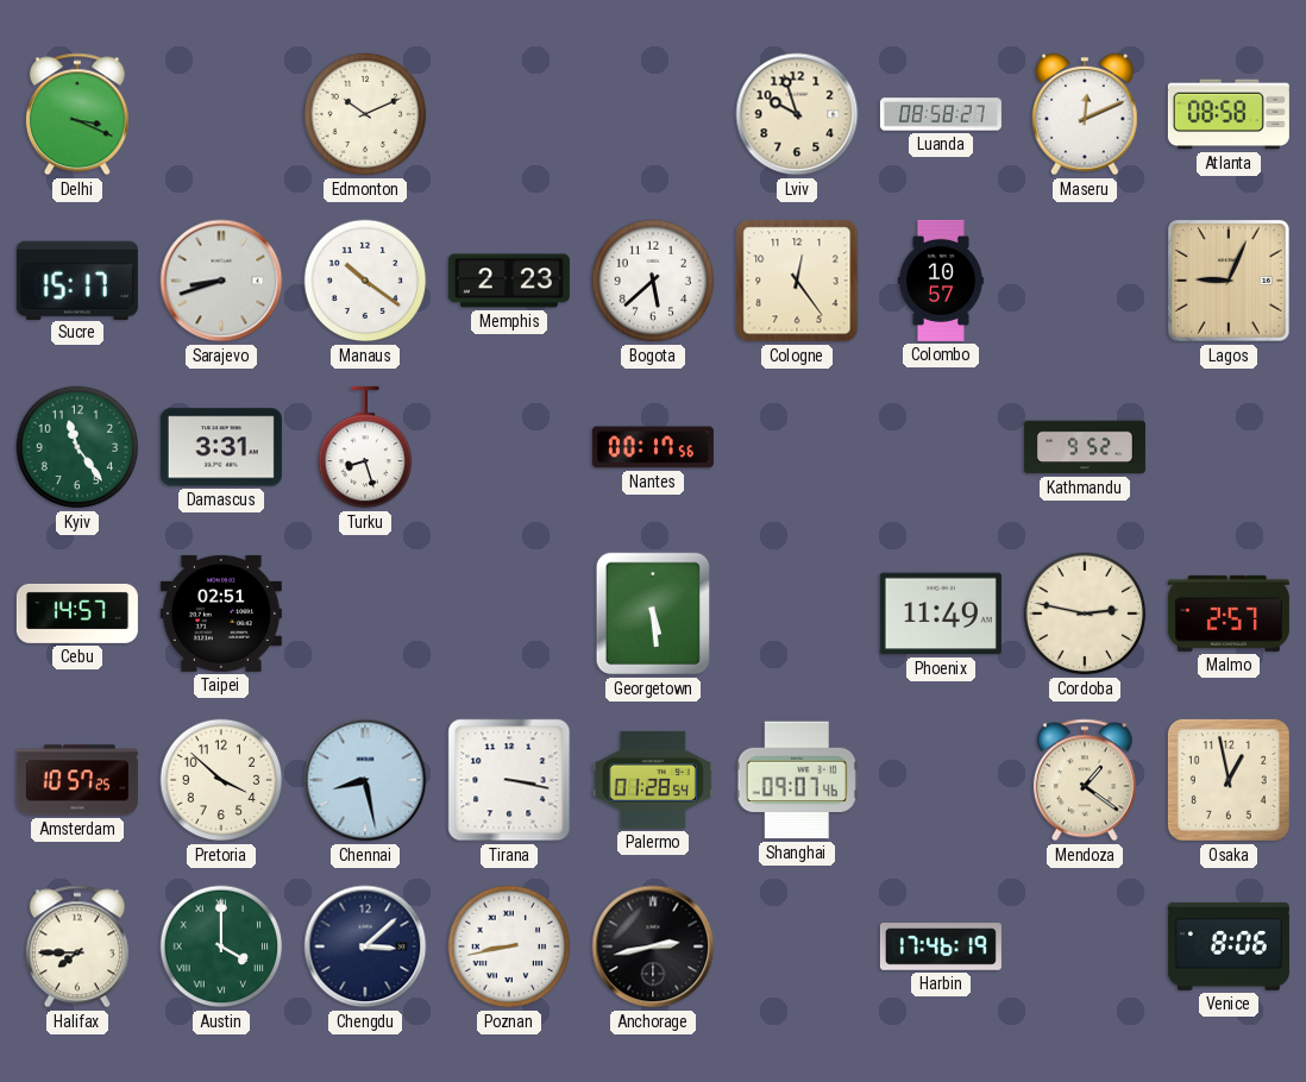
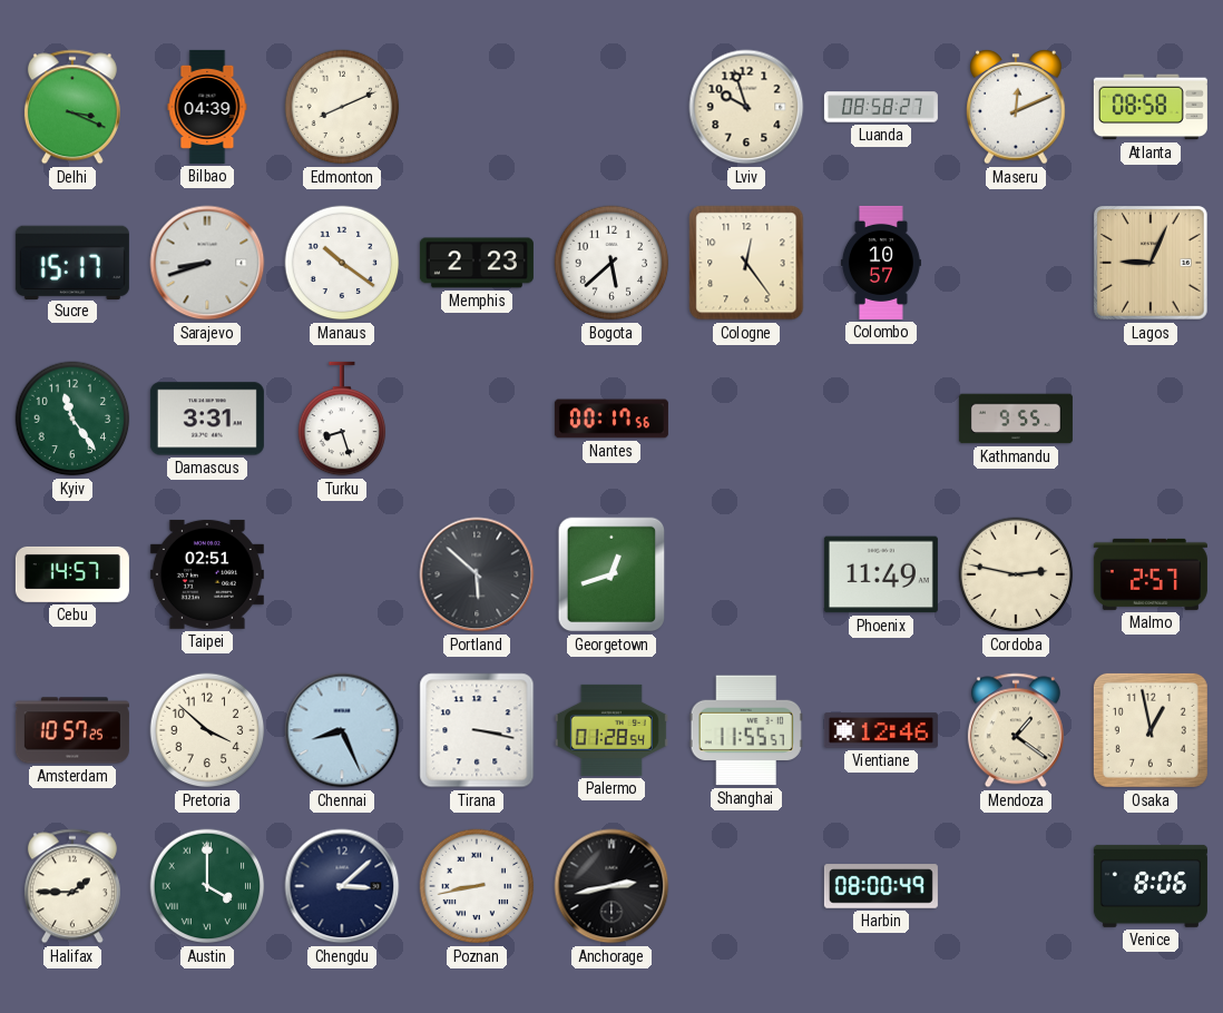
Bilbao: none -> 04:39 (207, 107)
Edmonton: 10:11 -> 8:11 (342, 107)
Kathmandu: 9:52 -> 9:55 (1016, 419)
Portland: none -> 5:52 (477, 574)
Georgetown: 5:29 -> 12:42 (611, 574)
Chennai: 8:28 -> 8:26 (342, 730)
Shanghai: 09:07 -> 11:55 (746, 730)
Vientiane: none -> 12:46 (881, 730)
Halifax: 7:45 -> 1:45 (72, 886)
Harbin: 17:46 -> 08:00 (881, 886)
